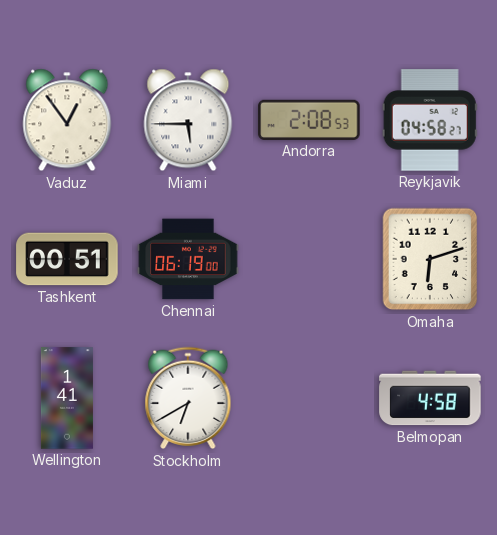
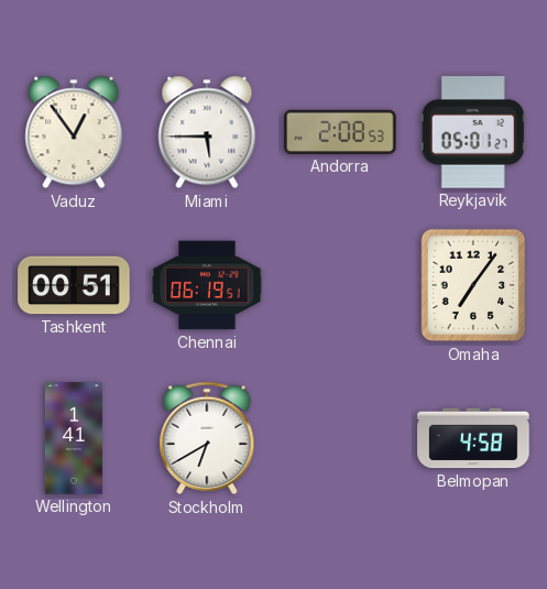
Reykjavik: 04:58 -> 05:01 (473, 132)
Chennai: 06:19:00 -> 06:19:51 (207, 285)
Omaha: 6:12 -> 7:06 (473, 285)
